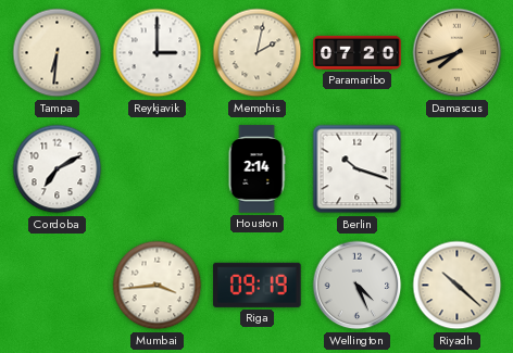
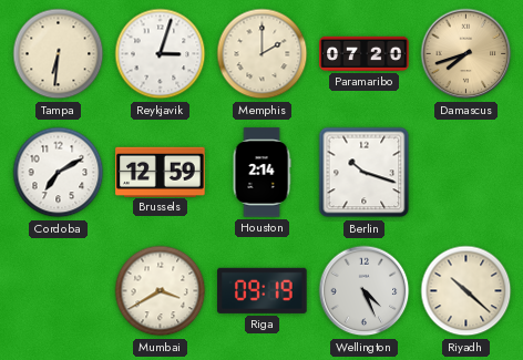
Reykjavik: 3:00 -> 3:03 (161, 54)
Memphis: 2:02 -> 2:00 (263, 54)
Brussels: none -> 12:59 (161, 172)
Mumbai: 3:44 -> 3:40 (161, 291)
